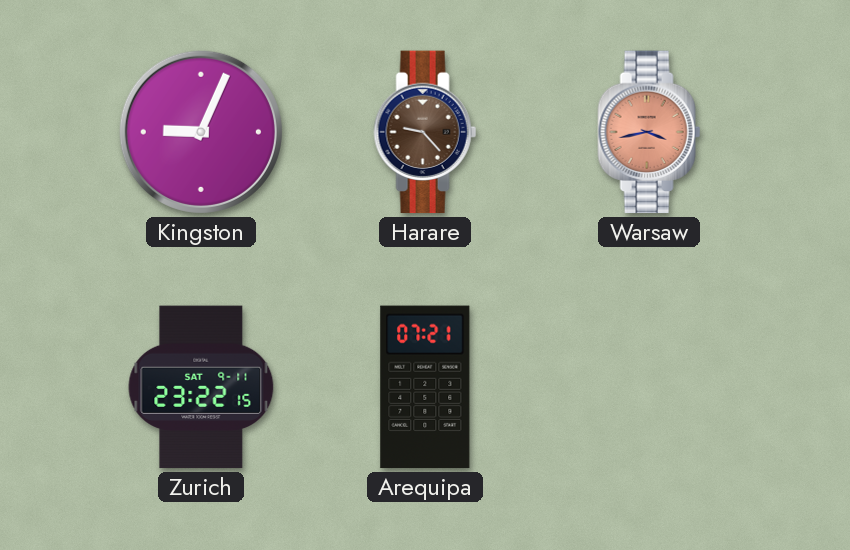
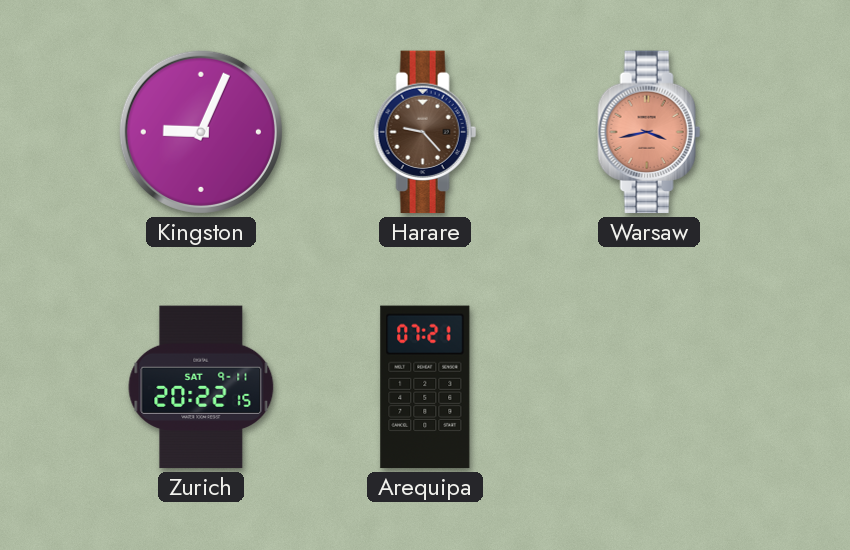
Zurich: 23:22 -> 20:22 (201, 387)
